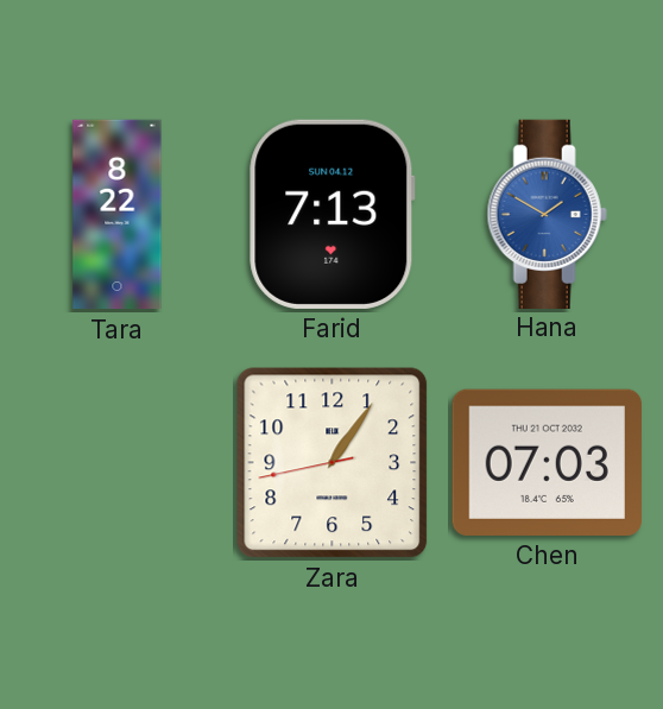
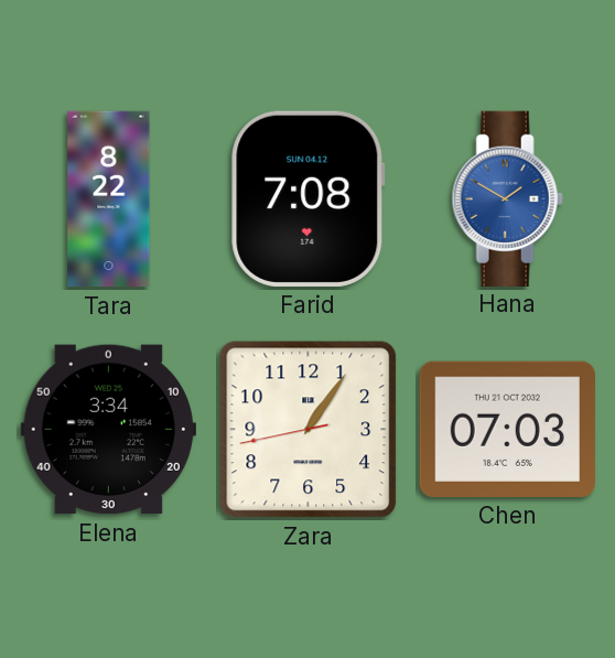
Farid: 7:13 -> 7:08 (309, 198)
Elena: none -> 3:34 (108, 430)
